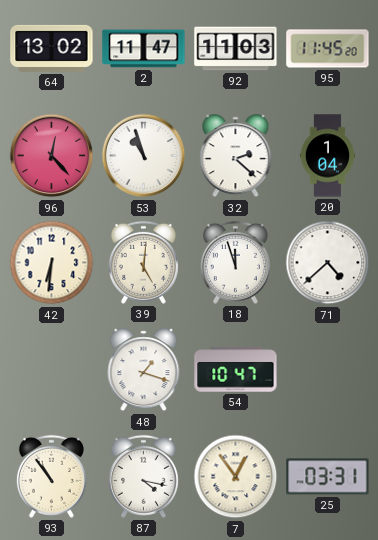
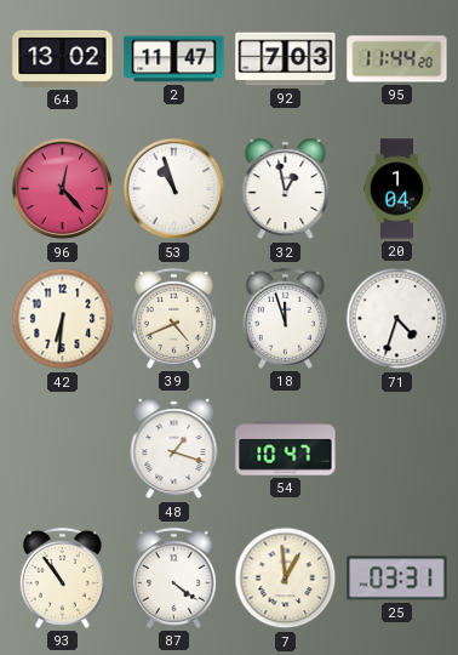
92: 11:03 -> 7:03 (286, 59)
95: 11:45 -> 11:44 (397, 59)
32: 2:22 -> 12:58 (286, 189)
39: 5:01 -> 4:41 (173, 318)
71: 4:38 -> 4:33 (397, 319)
87: 4:17 -> 4:21 (173, 577)
7: 12:54 -> 12:59 (286, 579)
